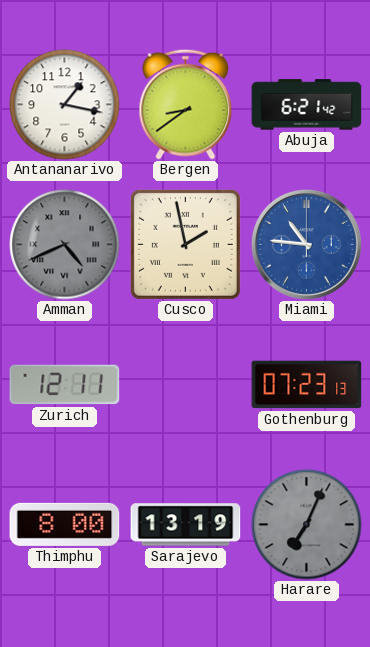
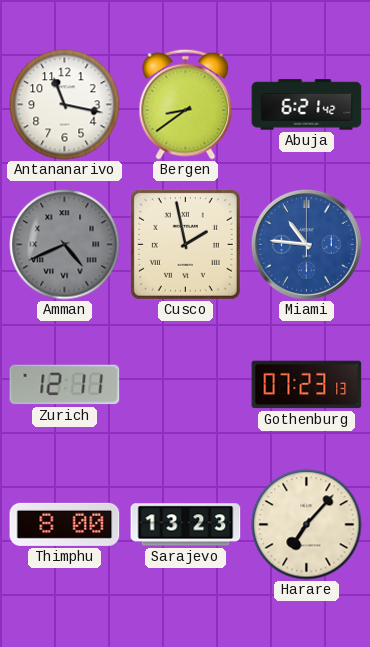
Antananarivo: 1:17 -> 11:17 (65, 105)
Sarajevo: 13:19 -> 13:23 (186, 525)
Harare: 7:04 -> 7:07 (307, 525)
Harare dial: grey -> cream (307, 525)
